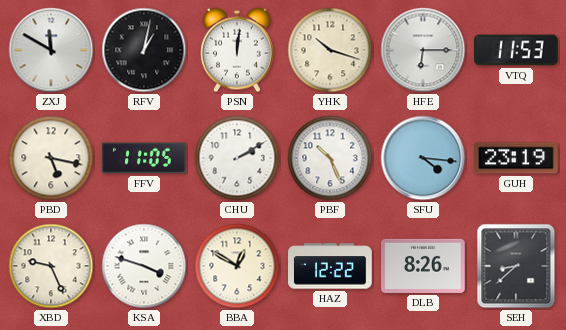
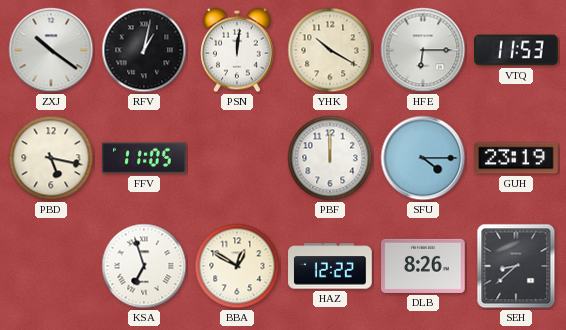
ZXJ: 11:50 -> 10:21 (51, 50)
YHK: 10:18 -> 10:20 (330, 50)
CHU: 2:10 -> none (237, 158)
PBF: 10:26 -> 12:00 (330, 158)
SFU: 4:16 -> 4:15 (423, 158)
XBD: 9:26 -> none (51, 266)
KSA: 3:48 -> 6:57 (144, 266)
